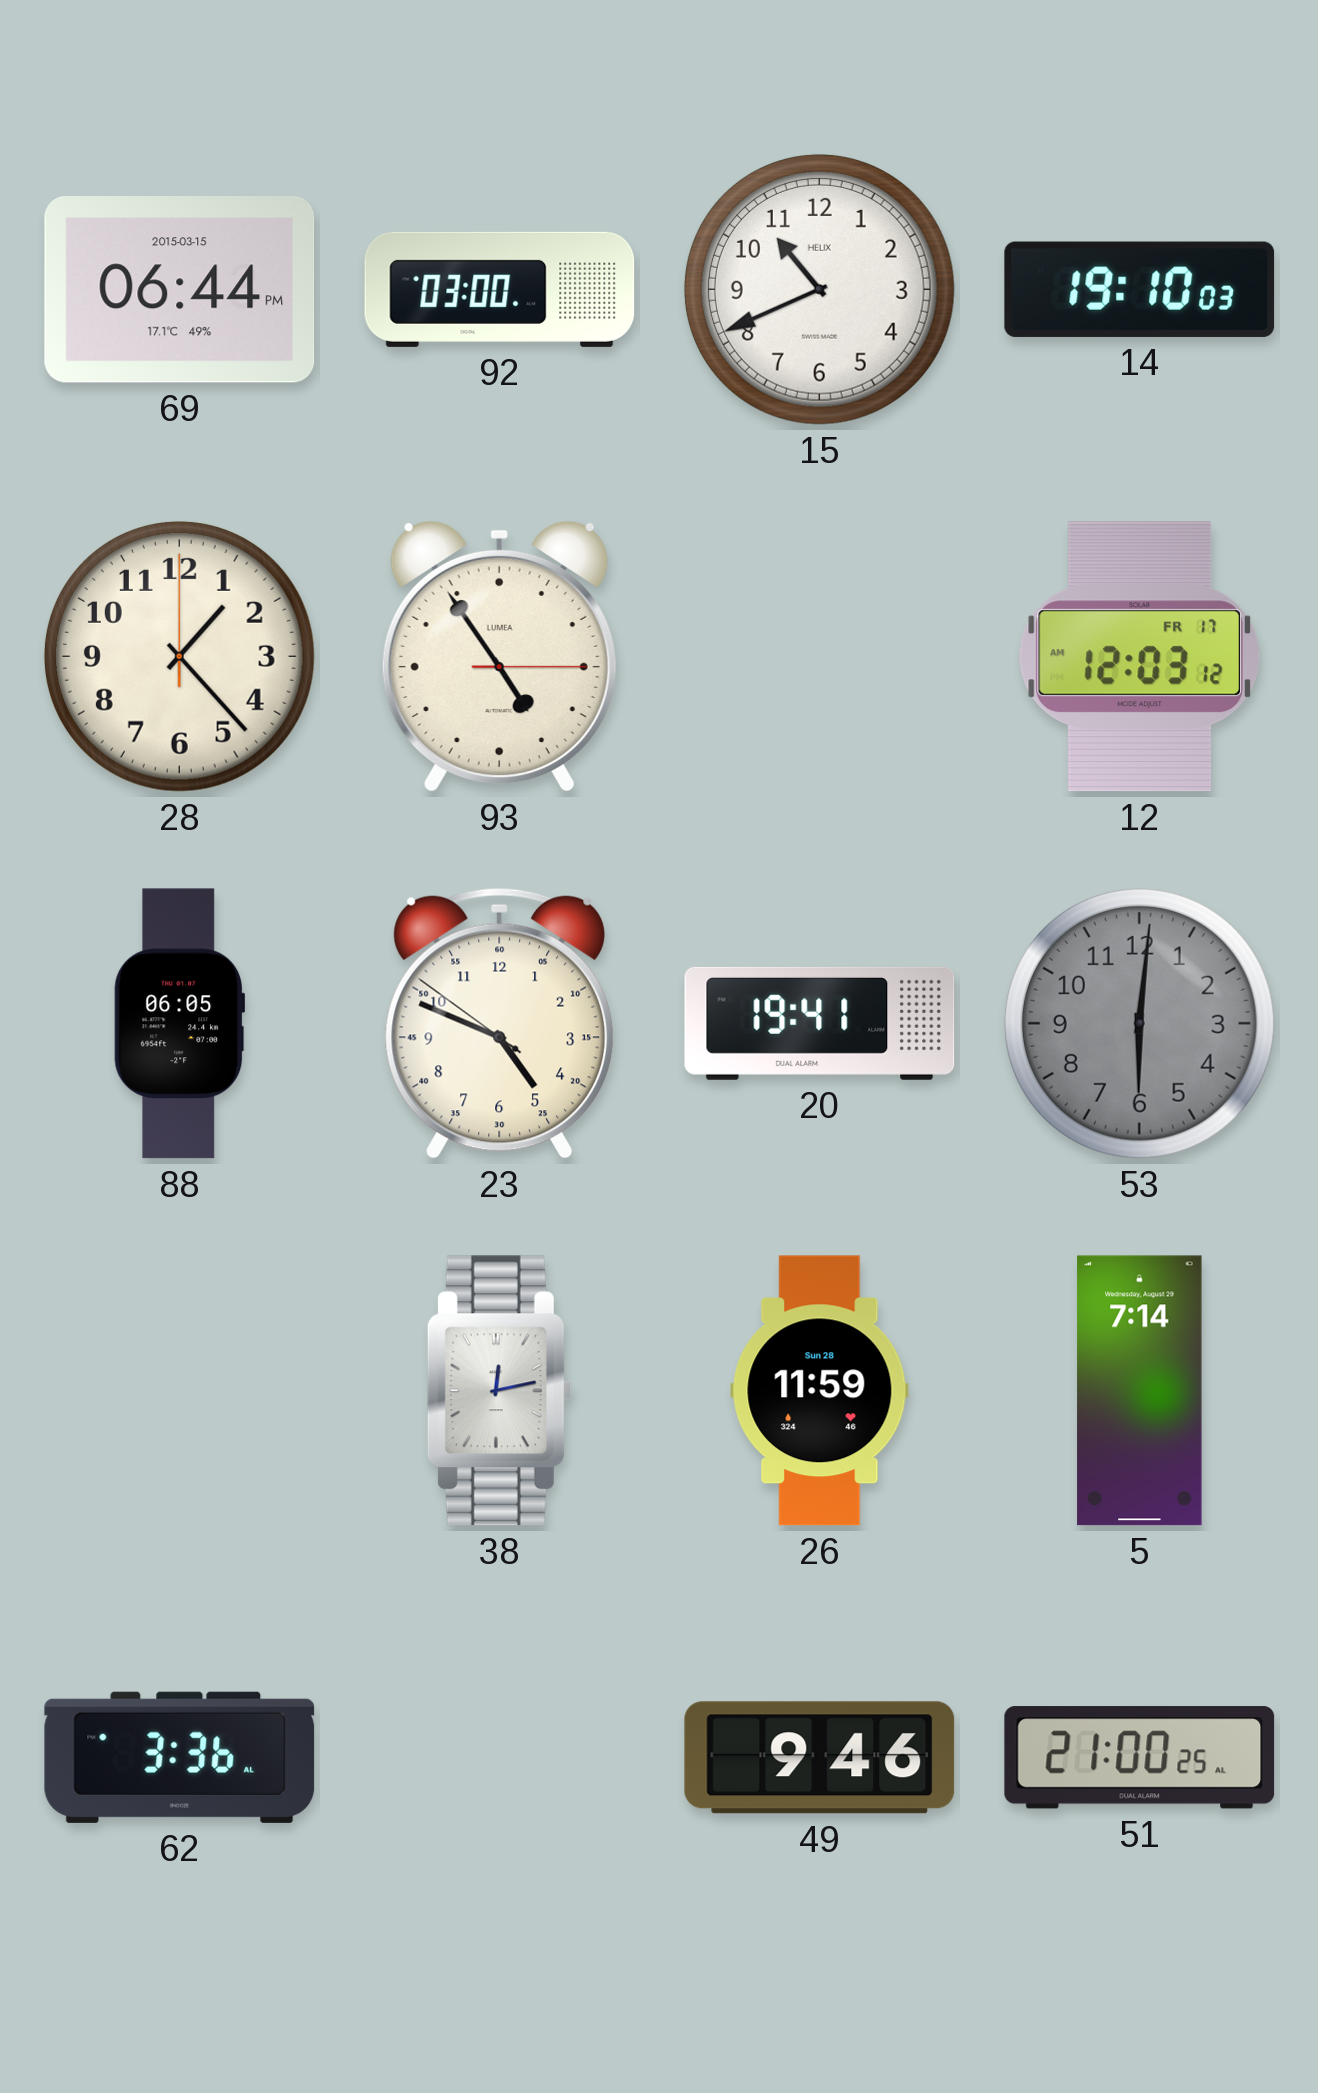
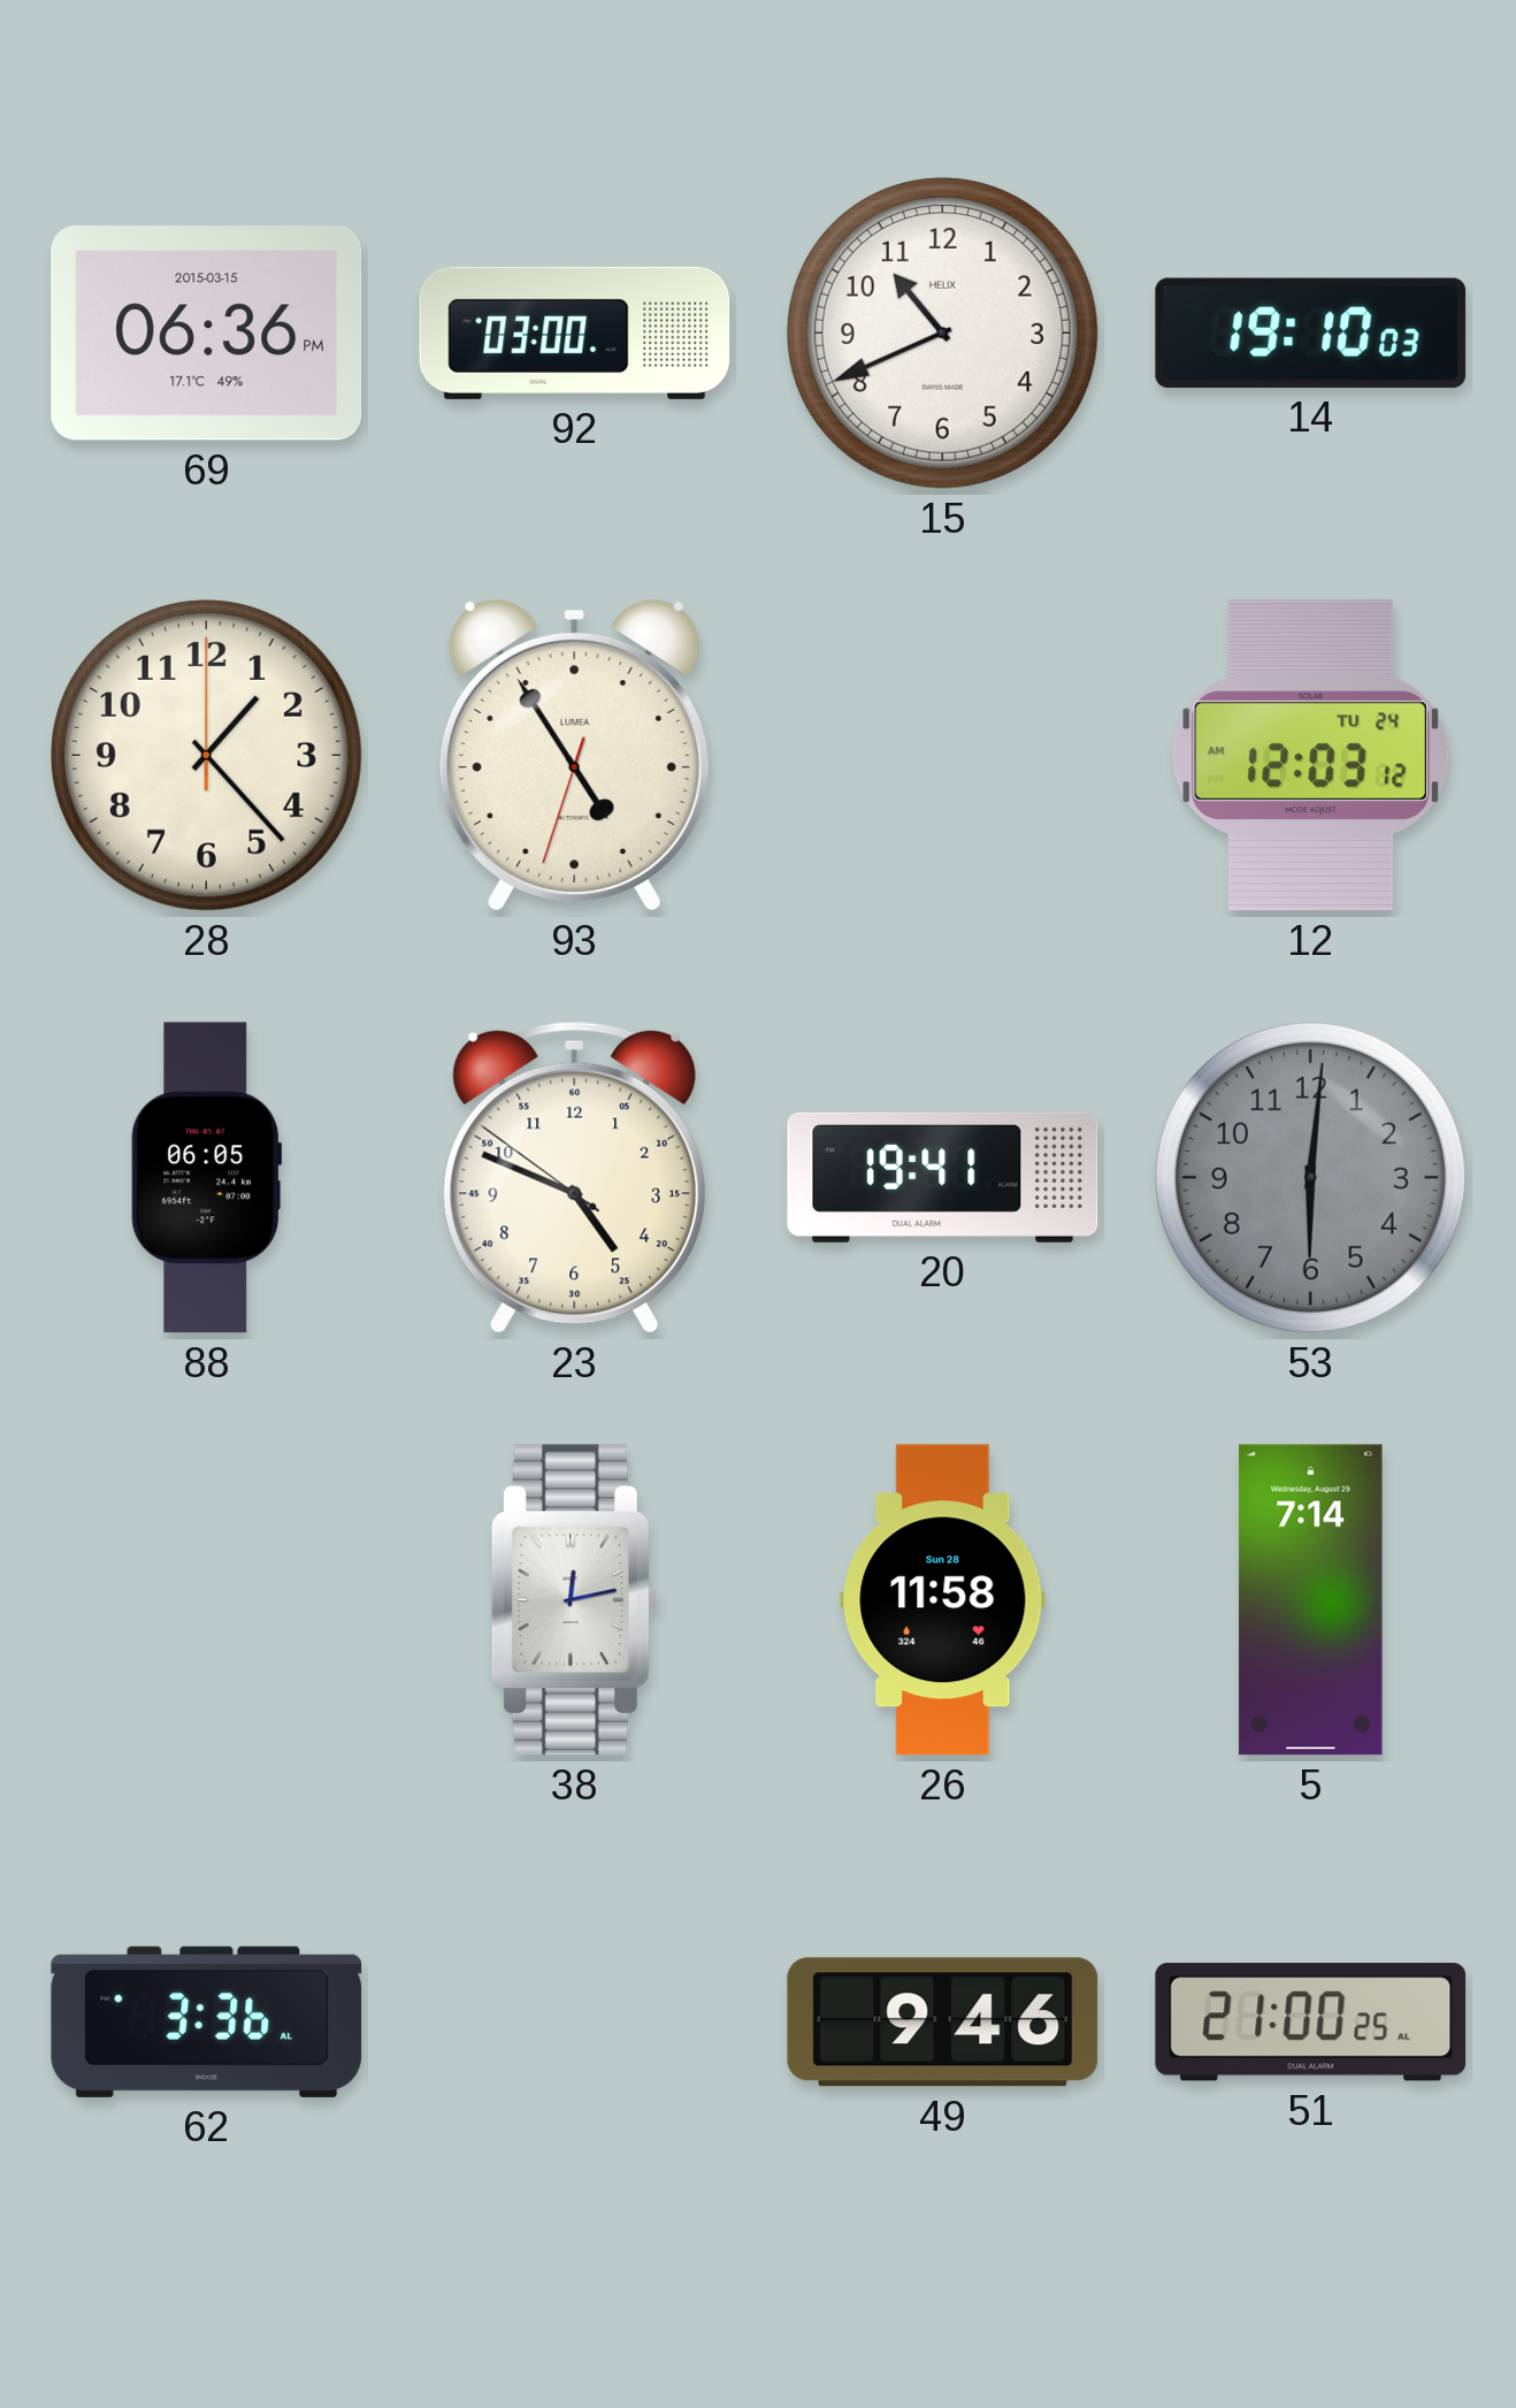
69: 06:44 -> 06:36 (207, 334)
93: 4:54:15 -> 4:54:33 (574, 755)
12 date: FR 17 -> TU 24 (1310, 756)
26: 11:59 -> 11:58 (943, 1600)
